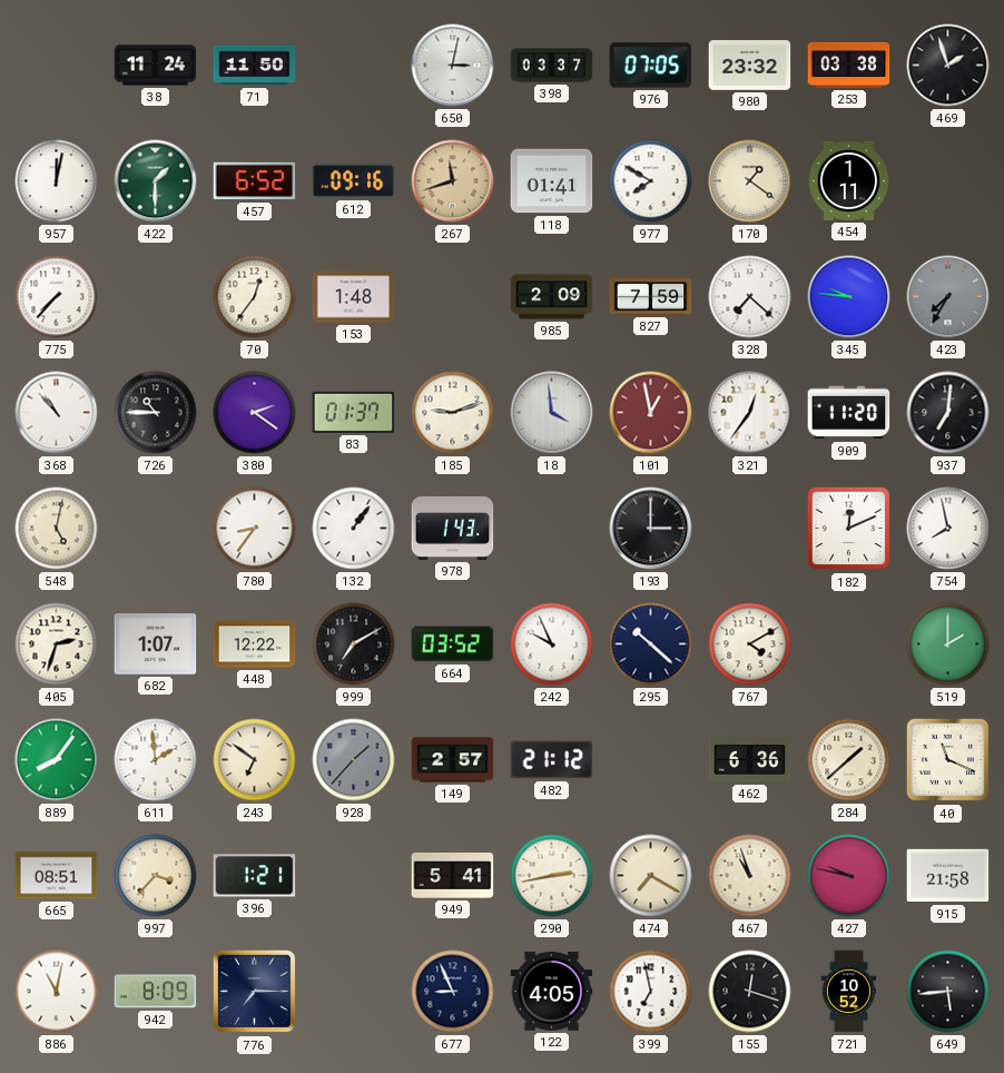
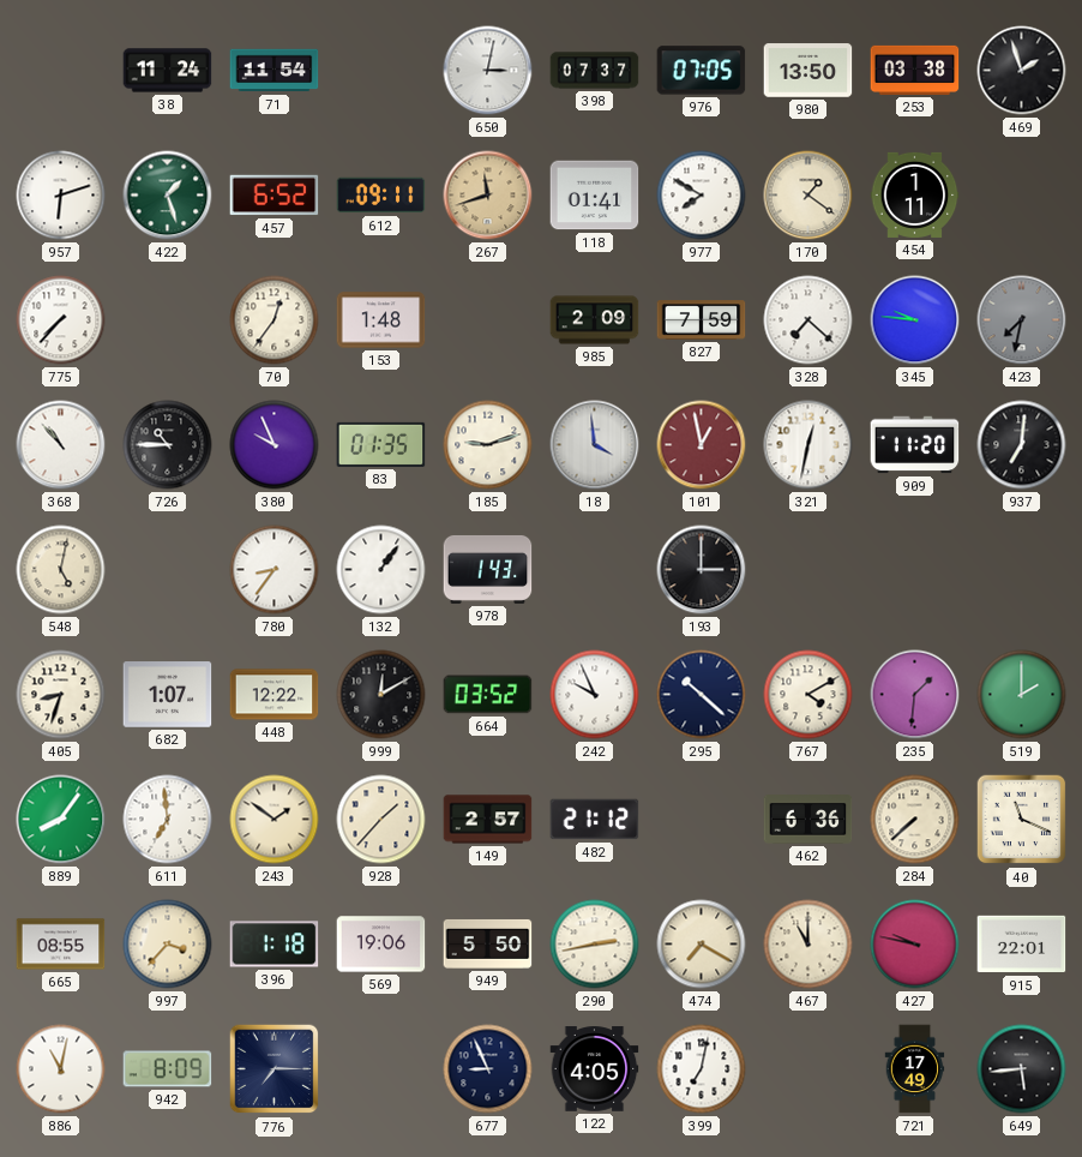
71: 11:50 -> 11:54 (275, 71)
398: 03:37 -> 07:37 (595, 71)
980: 23:32 -> 13:50 (809, 71)
957: 12:02 -> 6:12 (61, 196)
422: 1:30 -> 1:27 (168, 196)
612: 09:16 -> 09:11 (381, 196)
423: 7:35 -> 7:32 (1022, 320)
380: 2:21 -> 9:56 (275, 445)
83: 01:37 -> 01:35 (381, 444)
321: 12:36 -> 12:32 (809, 445)
182: 12:11 -> none (849, 529)
754: 7:58 -> none (948, 529)
405: 2:33 -> 8:33 (61, 695)
999: 7:10 -> 12:10 (381, 695)
235: none -> 1:31 (915, 695)
611: 1:59 -> 6:59 (168, 820)
243: 6:51 -> 1:51 (275, 820)
928 dial: grey -> cream (381, 820)
284: 1:38 -> 7:38 (915, 820)
665: 08:51 -> 08:55 (61, 945)
396: 1:21 -> 1:18 (275, 945)
569: none -> 19:06 (381, 945)
949: 5:41 -> 5:50 (488, 945)
467: 10:57 -> 11:00 (809, 945)
915: 21:58 -> 22:01 (1022, 945)
399: 6:58 -> 7:02 (702, 1069)
155: 12:18 -> none (750, 992)
721: 10:52 -> 17:49 (915, 1069)
